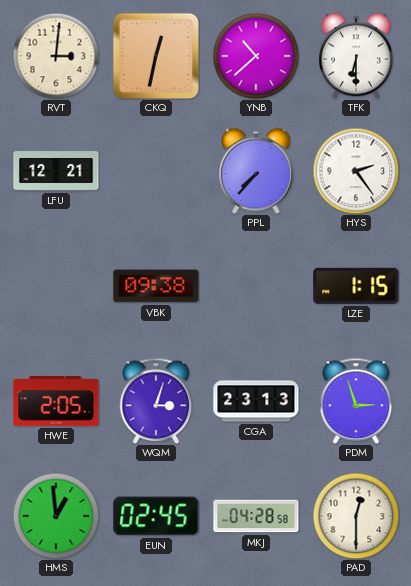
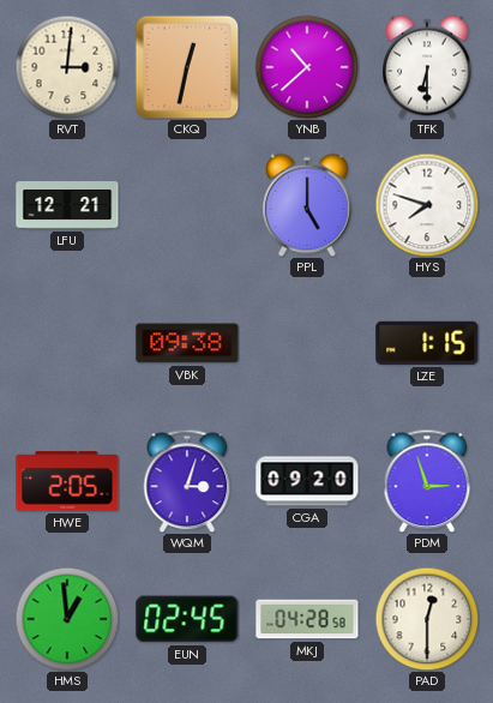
PPL: 7:37 -> 5:00 (307, 205)
HYS: 2:24 -> 7:48 (427, 205)
CGA: 23:13 -> 09:20 (307, 481)
